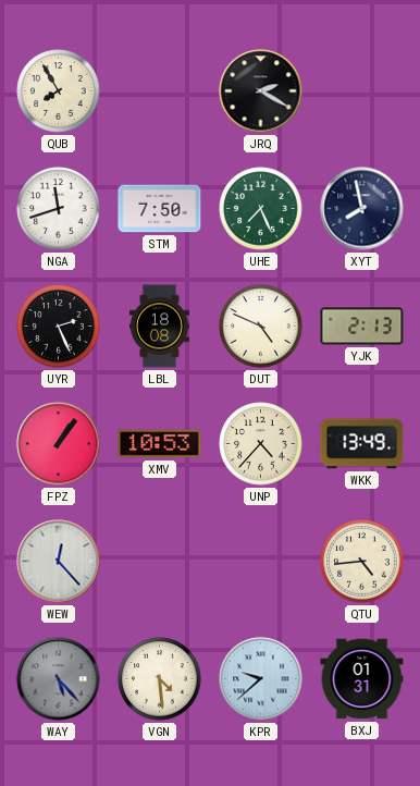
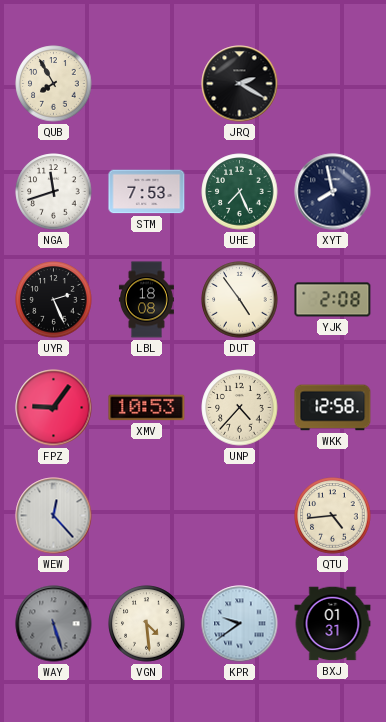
STM: 7:50 -> 7:53 (147, 192)
DUT: 4:49 -> 4:54 (240, 300)
YJK: 2:13 -> 2:08 (333, 300)
FPZ: 1:06 -> 9:06 (54, 408)
WKK: 13:49 -> 12:58 (333, 408)
WAY: 5:23 -> 5:27 (54, 624)
KPR: 9:38 -> 9:39 (240, 624)
